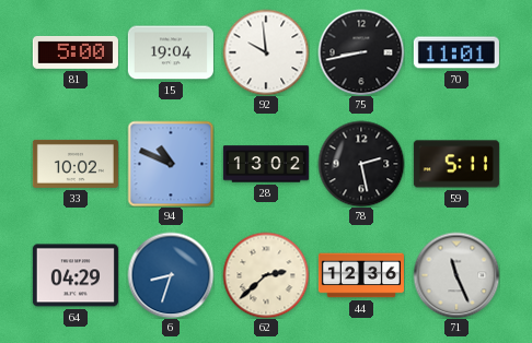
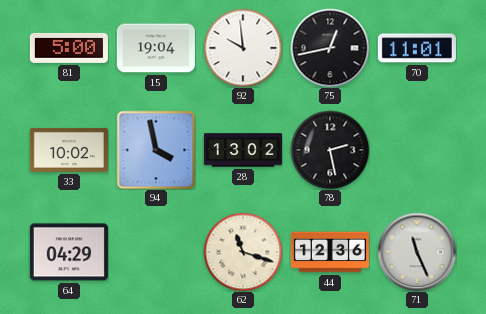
75: 8:43 -> 12:43 (330, 48)
94: 10:49 -> 3:58 (156, 150)
59: 5:11 -> none (456, 164)
6: 8:33 -> none (171, 275)
62: 2:38 -> 11:18 (243, 252)
